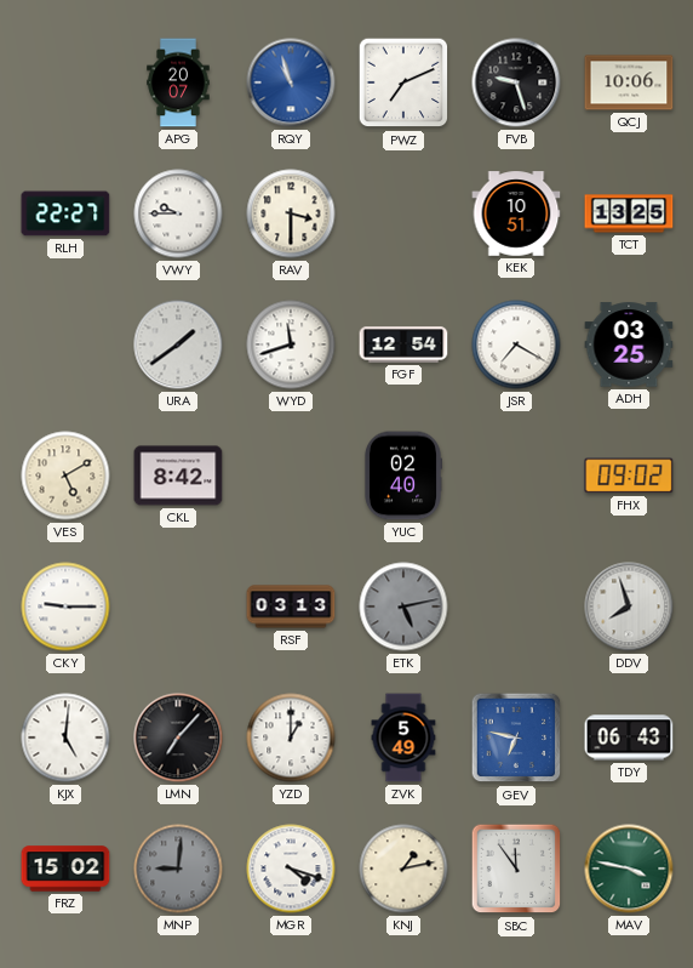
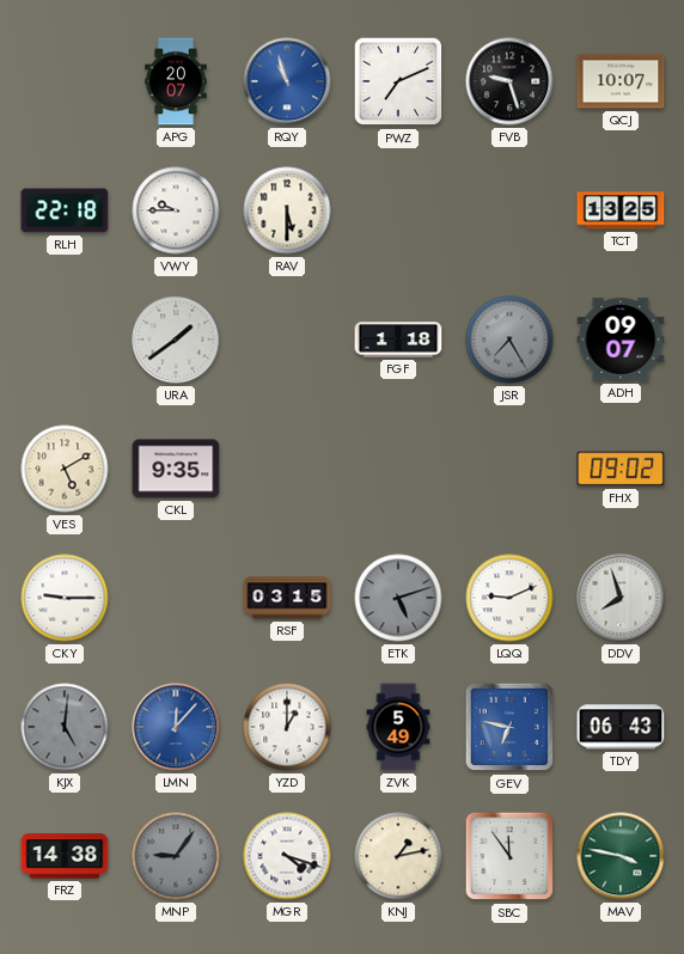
QCJ: 10:06 -> 10:07 (621, 81)
RLH: 22:27 -> 22:18 (65, 210)
RAV: 3:30 -> 5:30 (287, 210)
KEK: 10:51 -> none (516, 213)
WYD: 11:42 -> none (291, 345)
FGF: 12:54 -> 1:18 (398, 340)
JSR: 7:20 -> 7:25 (509, 340)
JSR dial: white -> grey (509, 340)
ADH: 03:25 -> 09:07 (621, 340)
CKL: 8:42 -> 9:35 (176, 469)
YUC: 02:40 -> none (402, 476)
RSF: 03:13 -> 03:15 (287, 598)
ETK: 5:13 -> 5:12 (398, 598)
LQQ: none -> 9:11 (509, 598)
KJX dial: white -> grey (65, 727)
LMN: 7:07 -> 12:07 (176, 727)
LMN dial: black -> blue (176, 727)
FRZ: 15:02 -> 14:38 (65, 856)
MNP: 9:01 -> 9:06 (176, 856)
